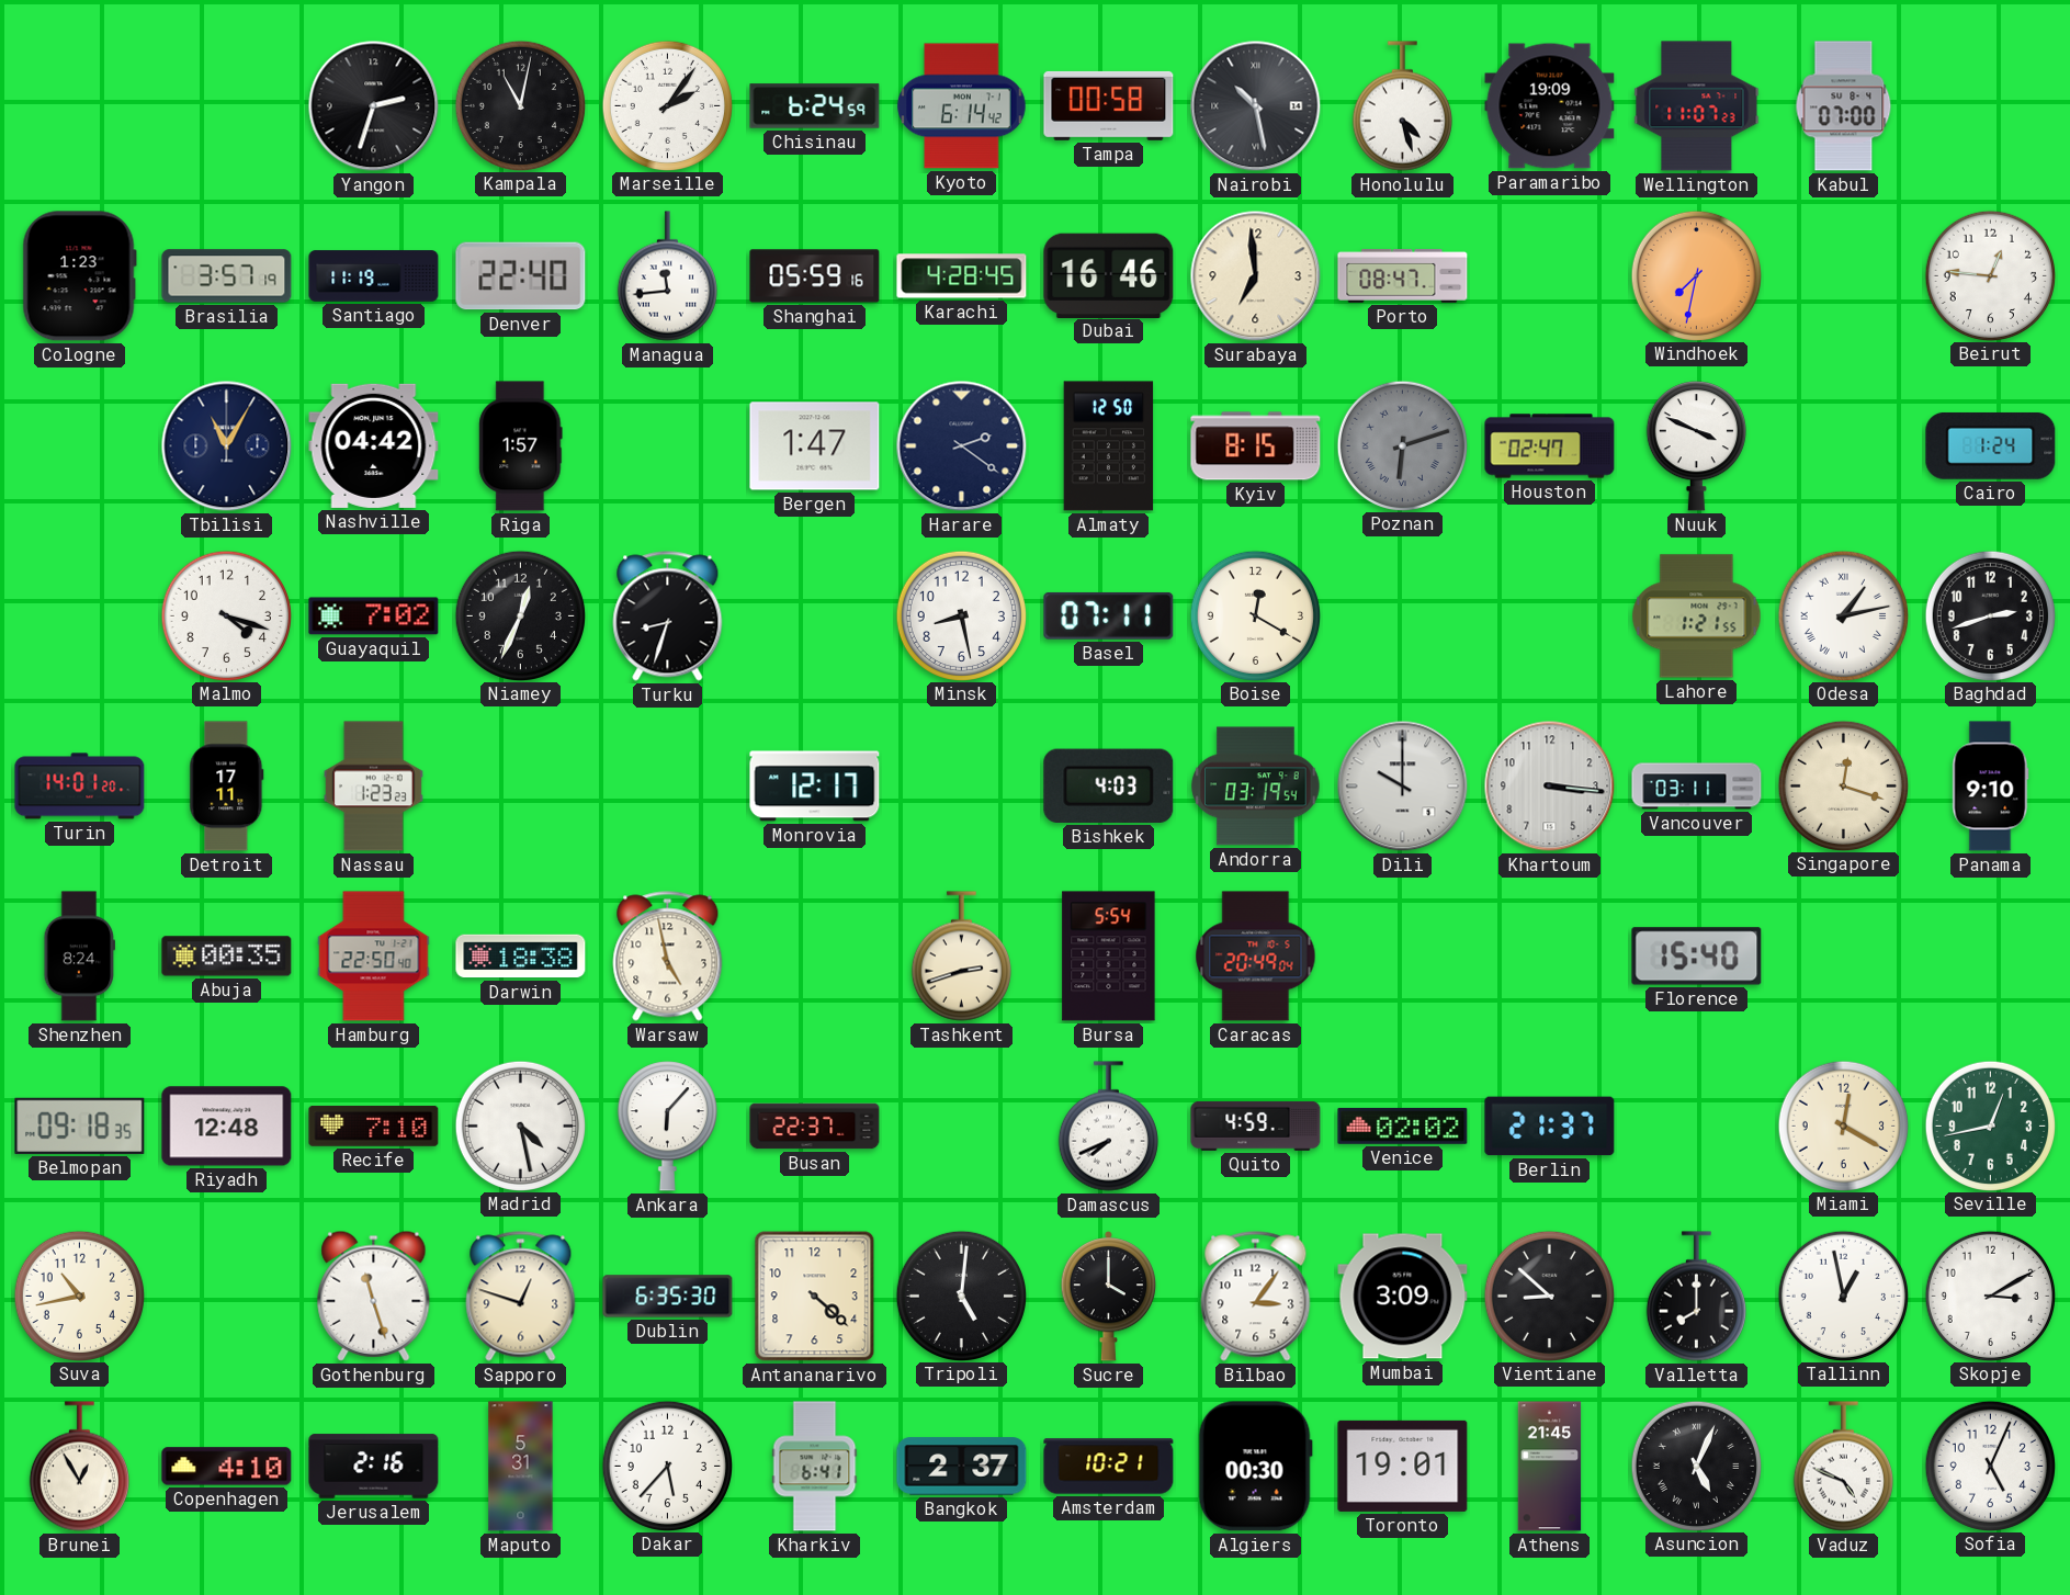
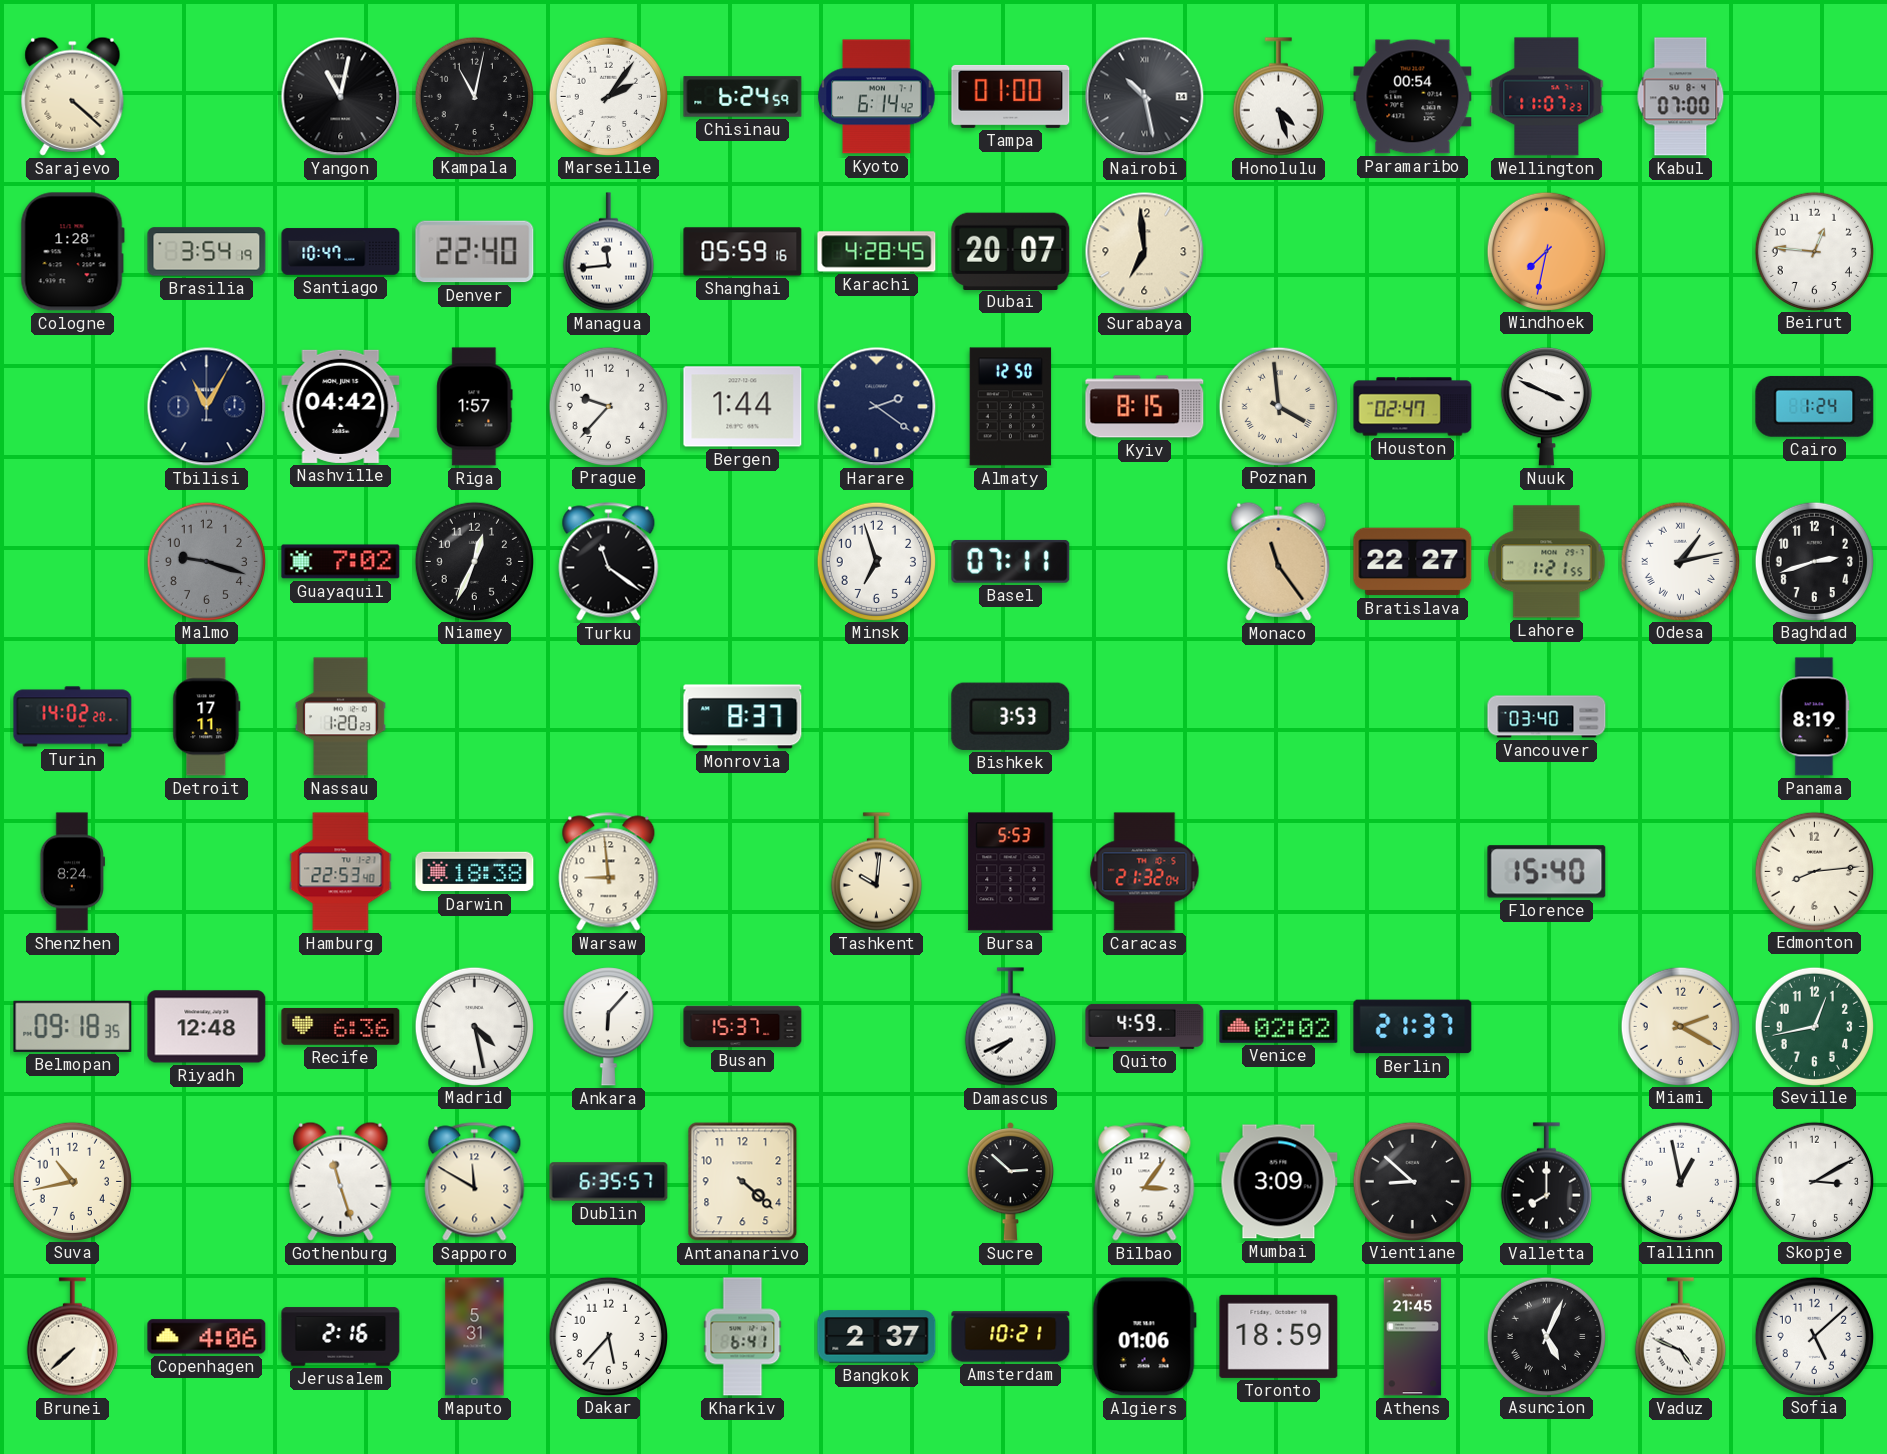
Sarajevo: none -> 4:22 (73, 96)
Yangon: 2:33 -> 11:02 (341, 97)
Tampa: 00:58 -> 01:00 (1011, 96)
Paramaribo: 19:09 -> 00:54 (1413, 97)
Cologne: 1:23 -> 1:28 (72, 252)
Brasilia: 3:57 -> 3:54 (207, 252)
Santiago: 11:19 -> 10:47 (341, 252)
Dubai: 16:46 -> 20:07 (1011, 251)
Porto: 08:47 -> none (1403, 276)
Prague: none -> 9:37 (608, 406)
Bergen: 1:47 -> 1:44 (743, 407)
Poznan: 6:12 -> 3:59 (1278, 406)
Poznan dial: grey -> cream (1278, 406)
Malmo: 4:18 -> 9:18 (206, 561)
Malmo dial: white -> grey (206, 561)
Turku: 8:33 -> 11:21 (609, 562)
Minsk: 8:28 -> 6:57 (876, 561)
Boise: 12:20 -> none (1255, 615)
Monaco: none -> 11:24 (1279, 561)
Bratislava: none -> 22:27 (1413, 562)
Turin: 14:01 -> 14:02 (73, 717)
Nassau: 1:23 -> 1:20 (340, 717)
Monrovia: 12:17 -> 8:37 (743, 717)
Bishkek: 4:03 -> 3:53 (1011, 716)
Andorra: 03:19 -> none (1256, 787)
Dili: 10:00 -> none (1403, 787)
Khartoum: 3:16 -> none (1550, 787)
Vancouver: 03:11 -> 03:40 (1547, 717)
Singapore: 12:18 -> none (1843, 785)
Panama: 9:10 -> 8:19 (1815, 717)
Abuja: 00:35 -> none (227, 957)
Hamburg: 22:50 -> 22:53 (341, 872)
Warsaw: 4:58 -> 8:59 (609, 872)
Tashkent: 2:42 -> 10:01 (876, 872)
Bursa: 5:54 -> 5:53 (1011, 872)
Caracas: 20:49 -> 21:32 (1145, 872)
Edmonton: none -> 8:14 (1814, 871)
Recife: 7:10 -> 6:36 (341, 1026)
Busan: 22:37 -> 15:37 (743, 1027)
Miami: 12:20 -> 2:20 (1680, 1026)
Sapporo: 12:48 -> 11:50 (475, 1182)
Dublin: 6:35:30 -> 6:35:57 (609, 1182)
Tripoli: 5:01 -> none (961, 1296)
Sucre: 4:00 -> 2:52 (1010, 1182)
Brunei: 12:55 -> 7:38 (72, 1337)
Copenhagen: 4:10 -> 4:06 (207, 1337)
Algiers: 00:30 -> 01:06 (1144, 1337)
Toronto: 19:01 -> 18:59 (1279, 1336)
Sofia: 5:04 -> 5:08 (1814, 1336)
